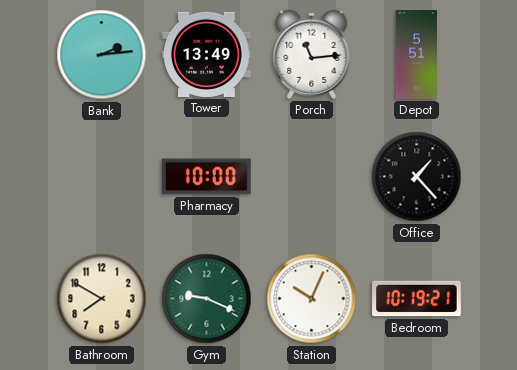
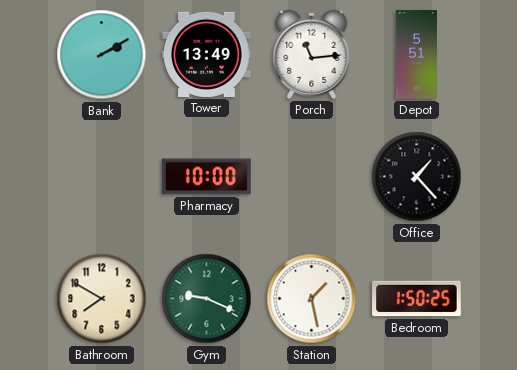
Bank: 2:14 -> 2:10 (102, 55)
Station: 10:04 -> 1:28 (312, 299)
Bedroom: 10:19 -> 1:50 (417, 299)
